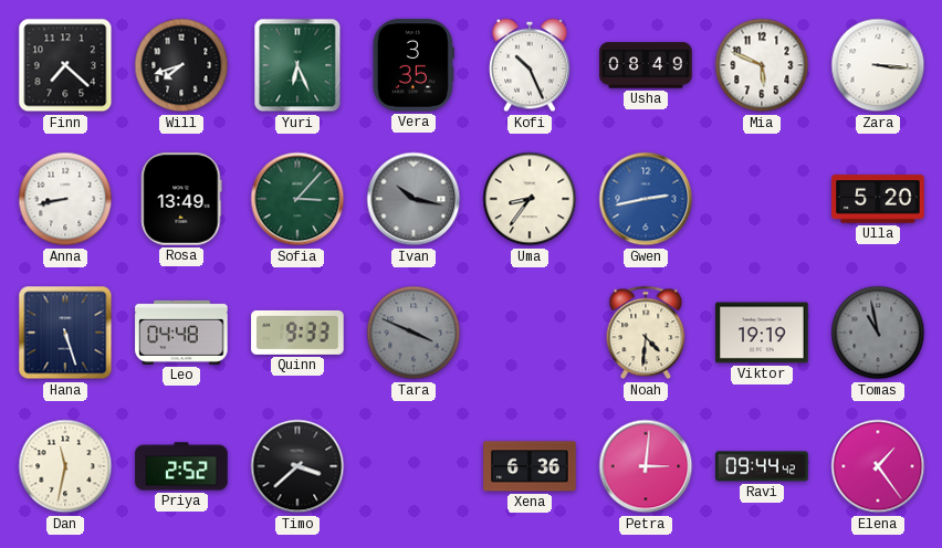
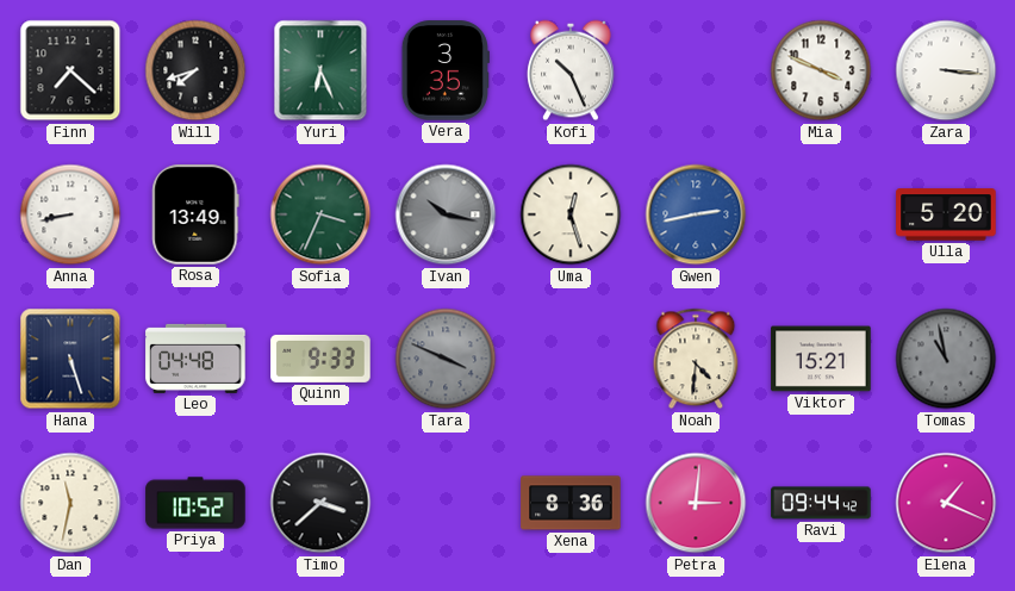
Usha: 08:49 -> none (646, 65)
Mia: 5:49 -> 3:49 (821, 70)
Sofia: 3:07 -> 3:34 (320, 214)
Uma: 8:36 -> 12:27 (571, 214)
Viktor: 19:19 -> 15:21 (821, 359)
Priya: 2:52 -> 10:52 (195, 503)
Xena: 6:36 -> 8:36 (571, 503)
Elena: 1:24 -> 1:19 (946, 503)
